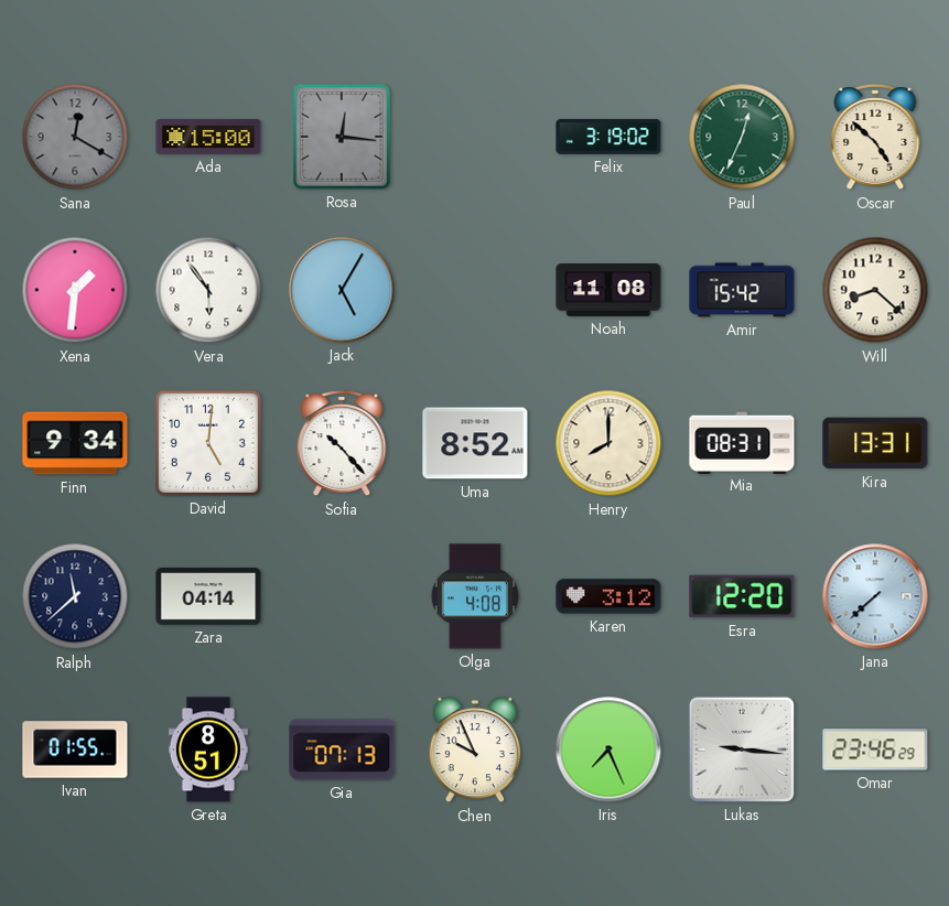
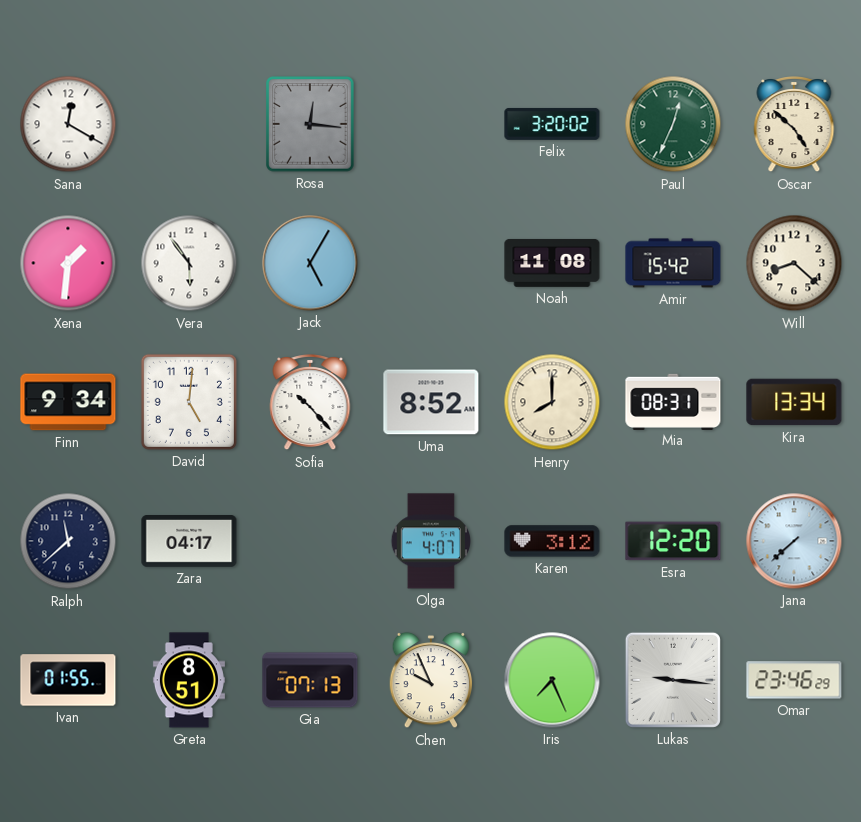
Sana dial: grey -> white (68, 124)
Ada: 15:00 -> none (208, 137)
Felix: 3:19 -> 3:20 (552, 124)
Kira: 13:31 -> 13:34 (794, 402)
Zara: 04:14 -> 04:17 (189, 542)
Olga: 4:08 -> 4:07 (430, 541)
